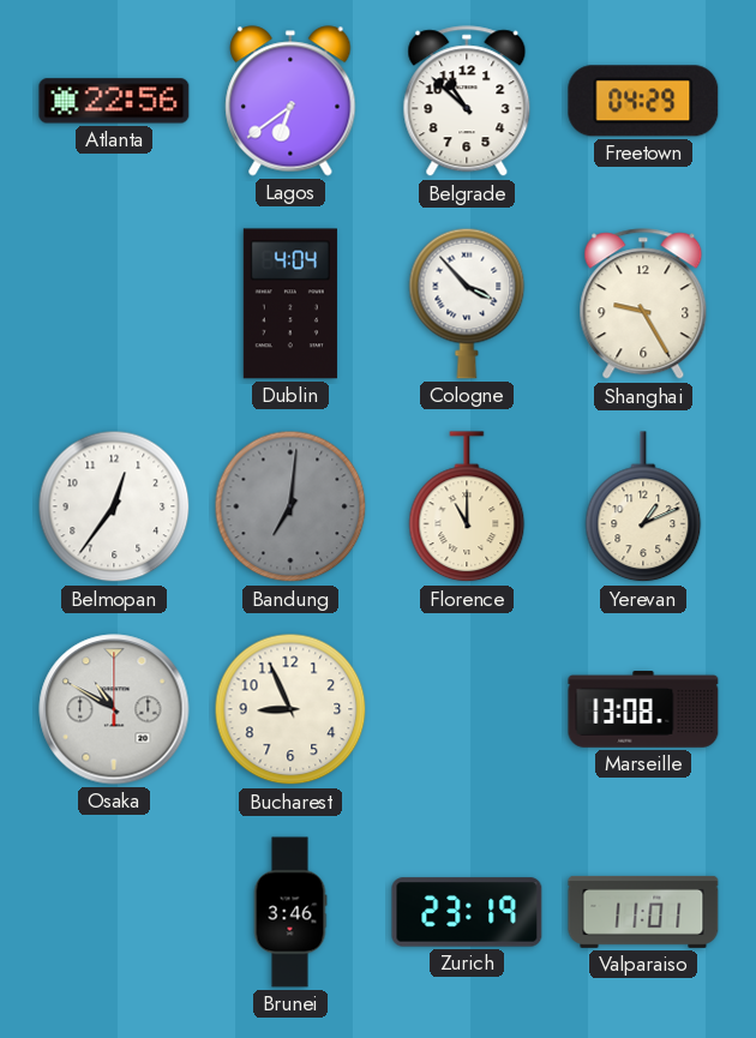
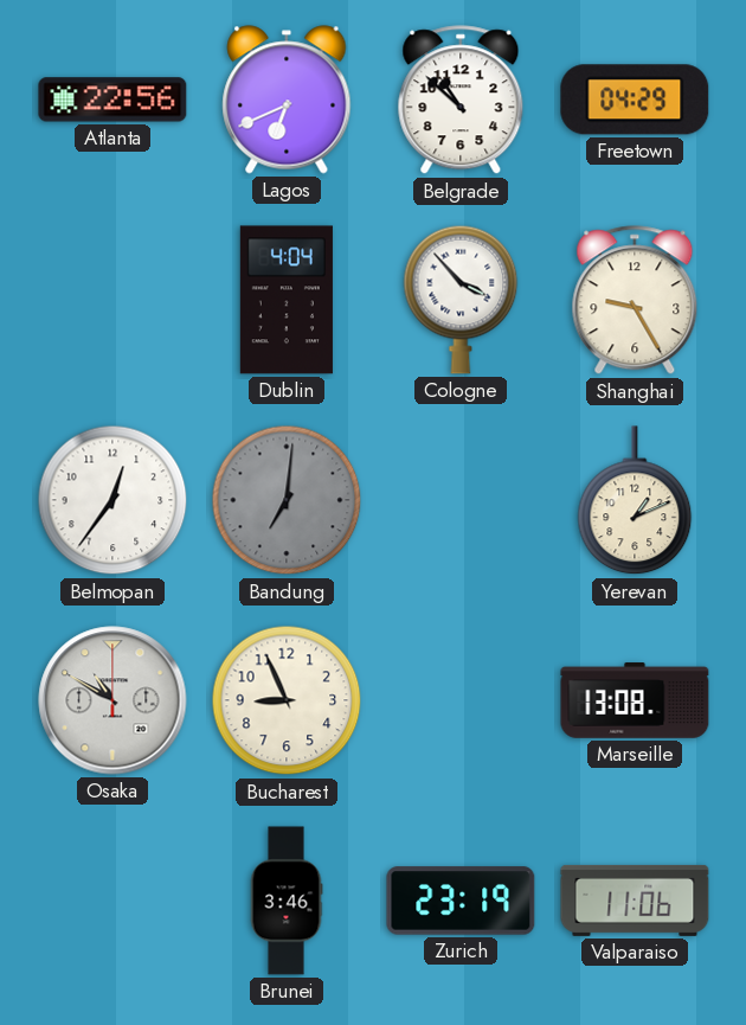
Lagos: 6:39 -> 6:41 (287, 100)
Florence: 11:00 -> none (467, 508)
Valparaiso: 11:01 -> 11:06 (635, 901)
